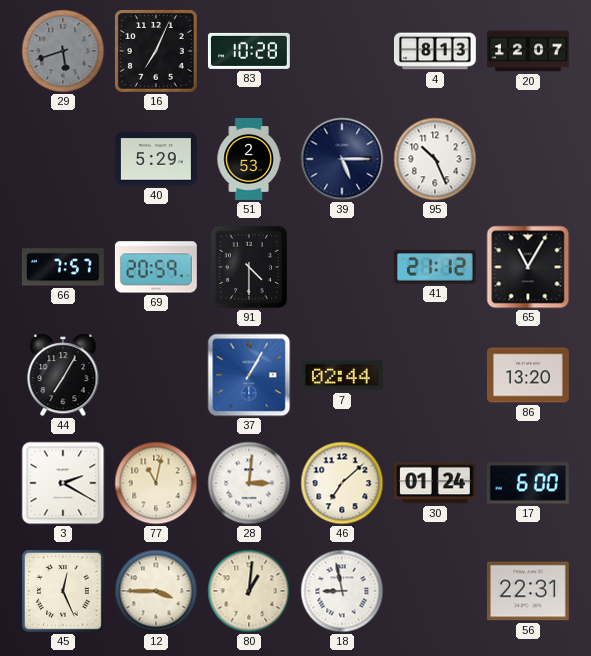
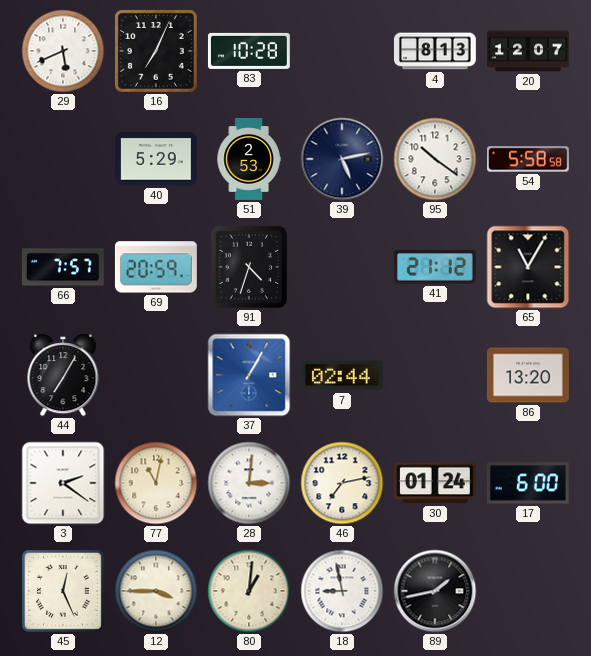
29: 5:42 -> 5:41 (63, 51)
29 dial: grey -> white (63, 51)
39: 5:15 -> 5:13 (342, 159)
95: 10:26 -> 10:21 (435, 159)
54: none -> 5:58 (529, 159)
91: 4:30 -> 4:33 (248, 267)
3: 2:20 -> 2:21 (63, 483)
46: 7:08 -> 7:13 (342, 483)
89: none -> 1:43 (435, 591)
56: 22:31 -> none (528, 591)
